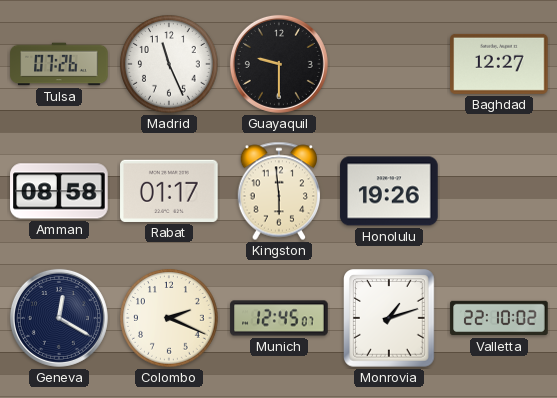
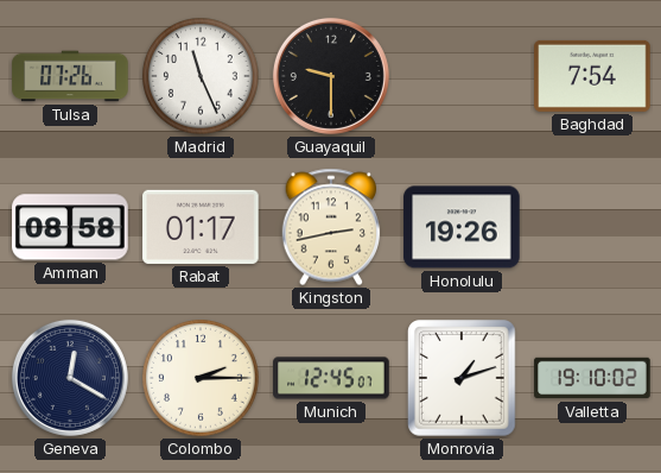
Baghdad: 12:27 -> 7:54 (592, 76)
Kingston: 5:59 -> 2:43 (331, 227)
Colombo: 2:19 -> 2:15 (202, 379)
Valletta: 22:10 -> 19:10 (592, 378)
